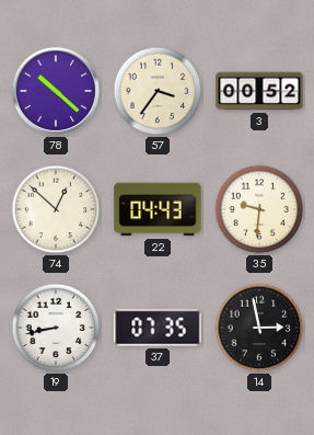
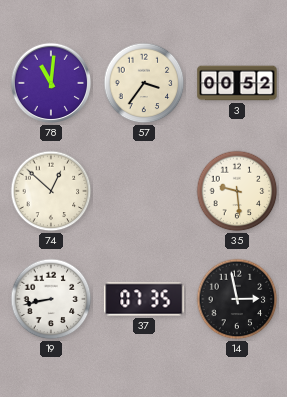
78: 10:22 -> 11:01 (51, 83)
22: 04:43 -> none (158, 209)
35: 9:31 -> 9:29 (237, 191)
